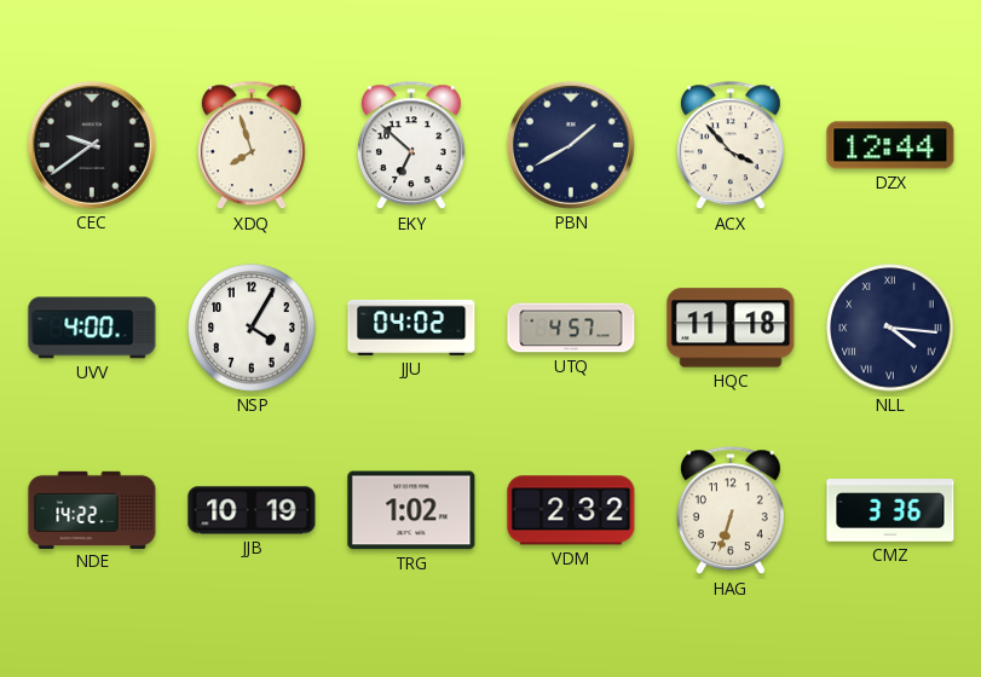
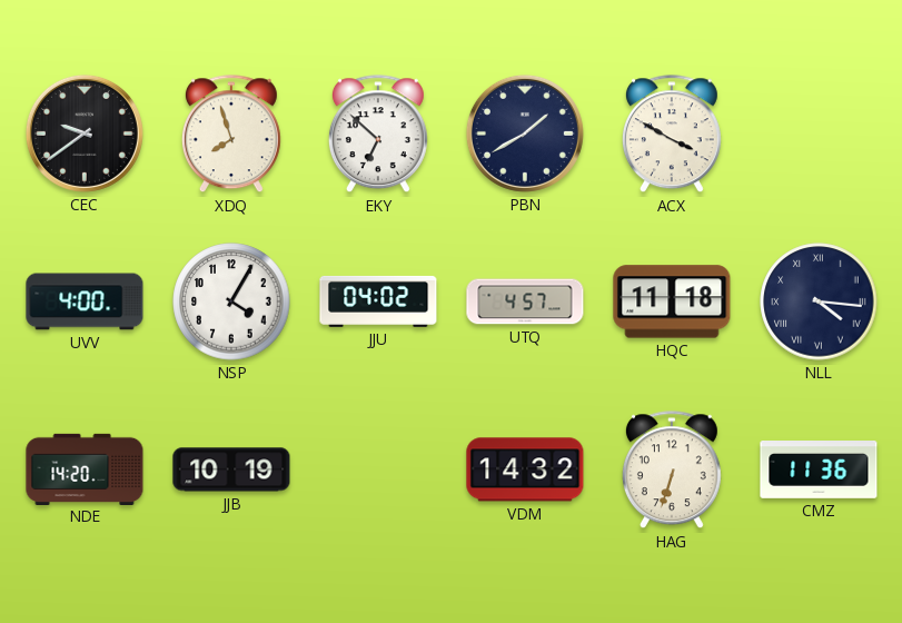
ACX: 3:53 -> 3:50 (672, 135)
DZX: 12:44 -> none (890, 145)
NDE: 14:22 -> 14:20 (85, 468)
TRG: 1:02 -> none (411, 510)
VDM: 2:32 -> 14:32 (525, 469)
CMZ: 3:36 -> 11:36 (819, 471)
